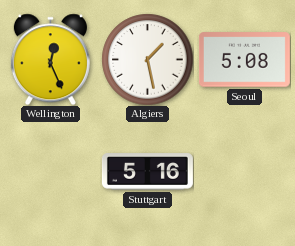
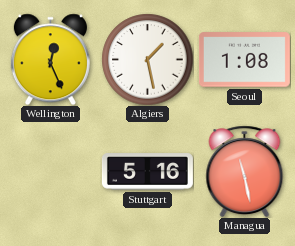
Seoul: 5:08 -> 1:08 (244, 60)
Managua: none -> 11:28 (245, 171)
